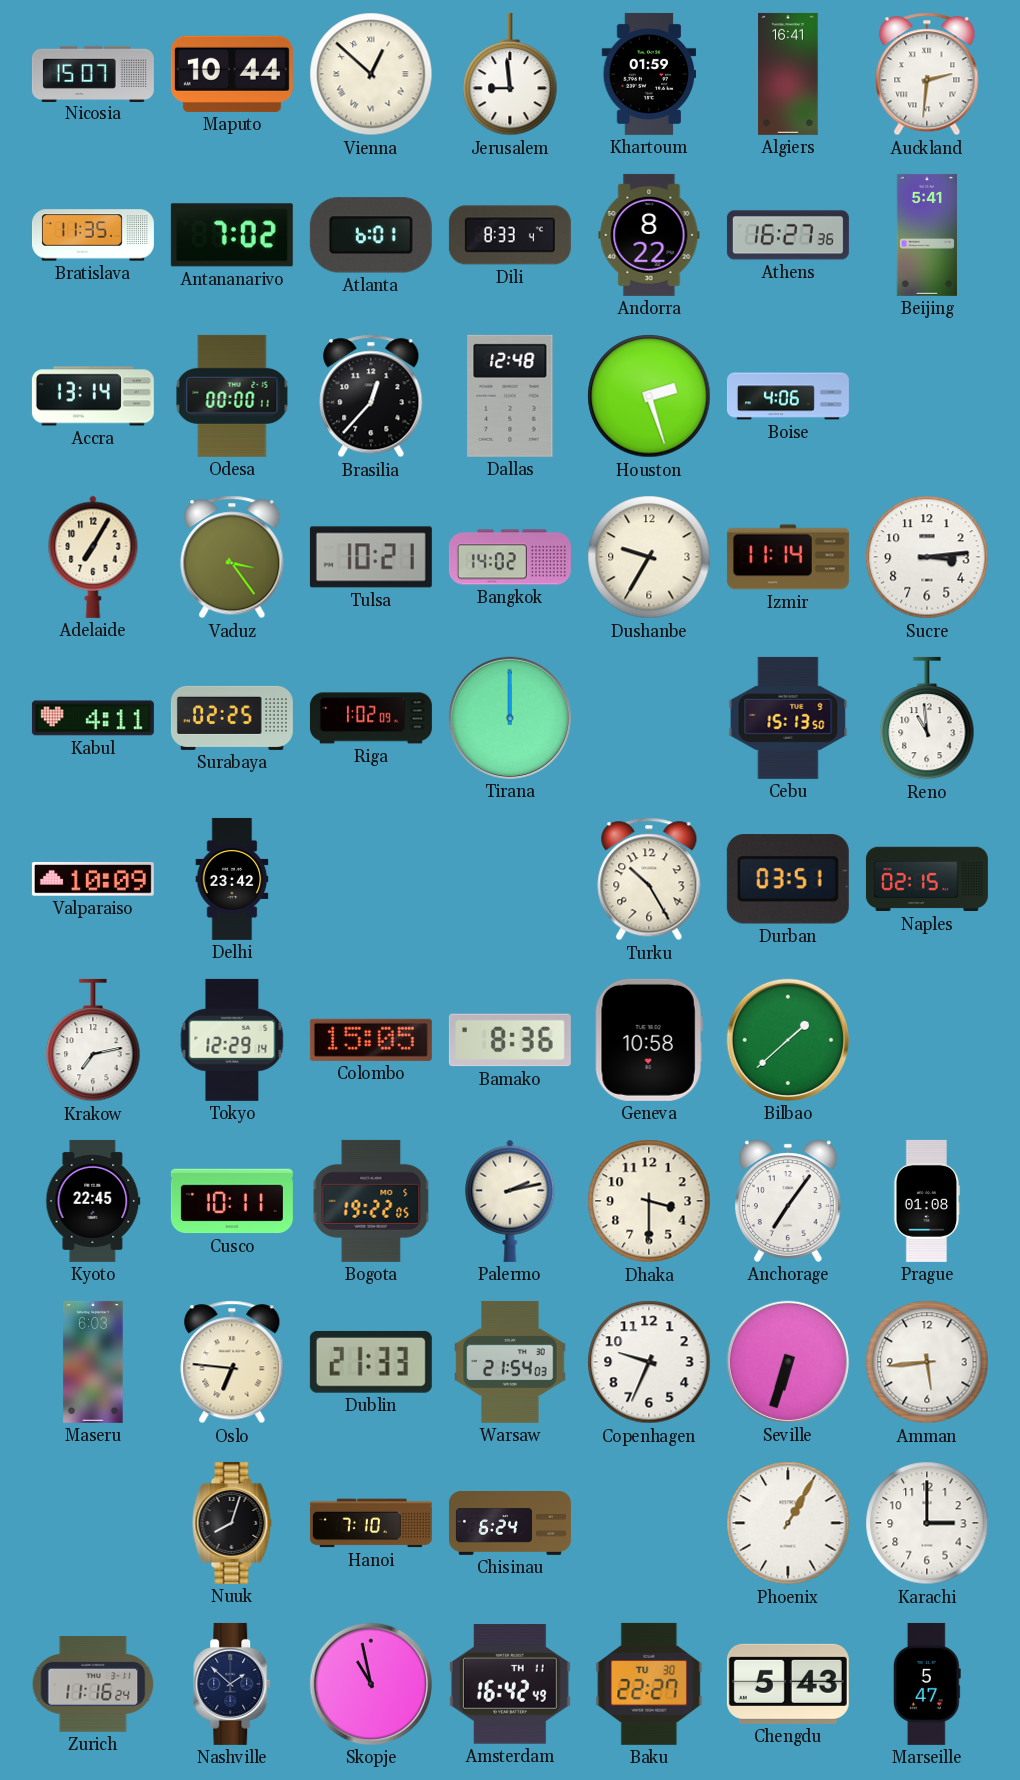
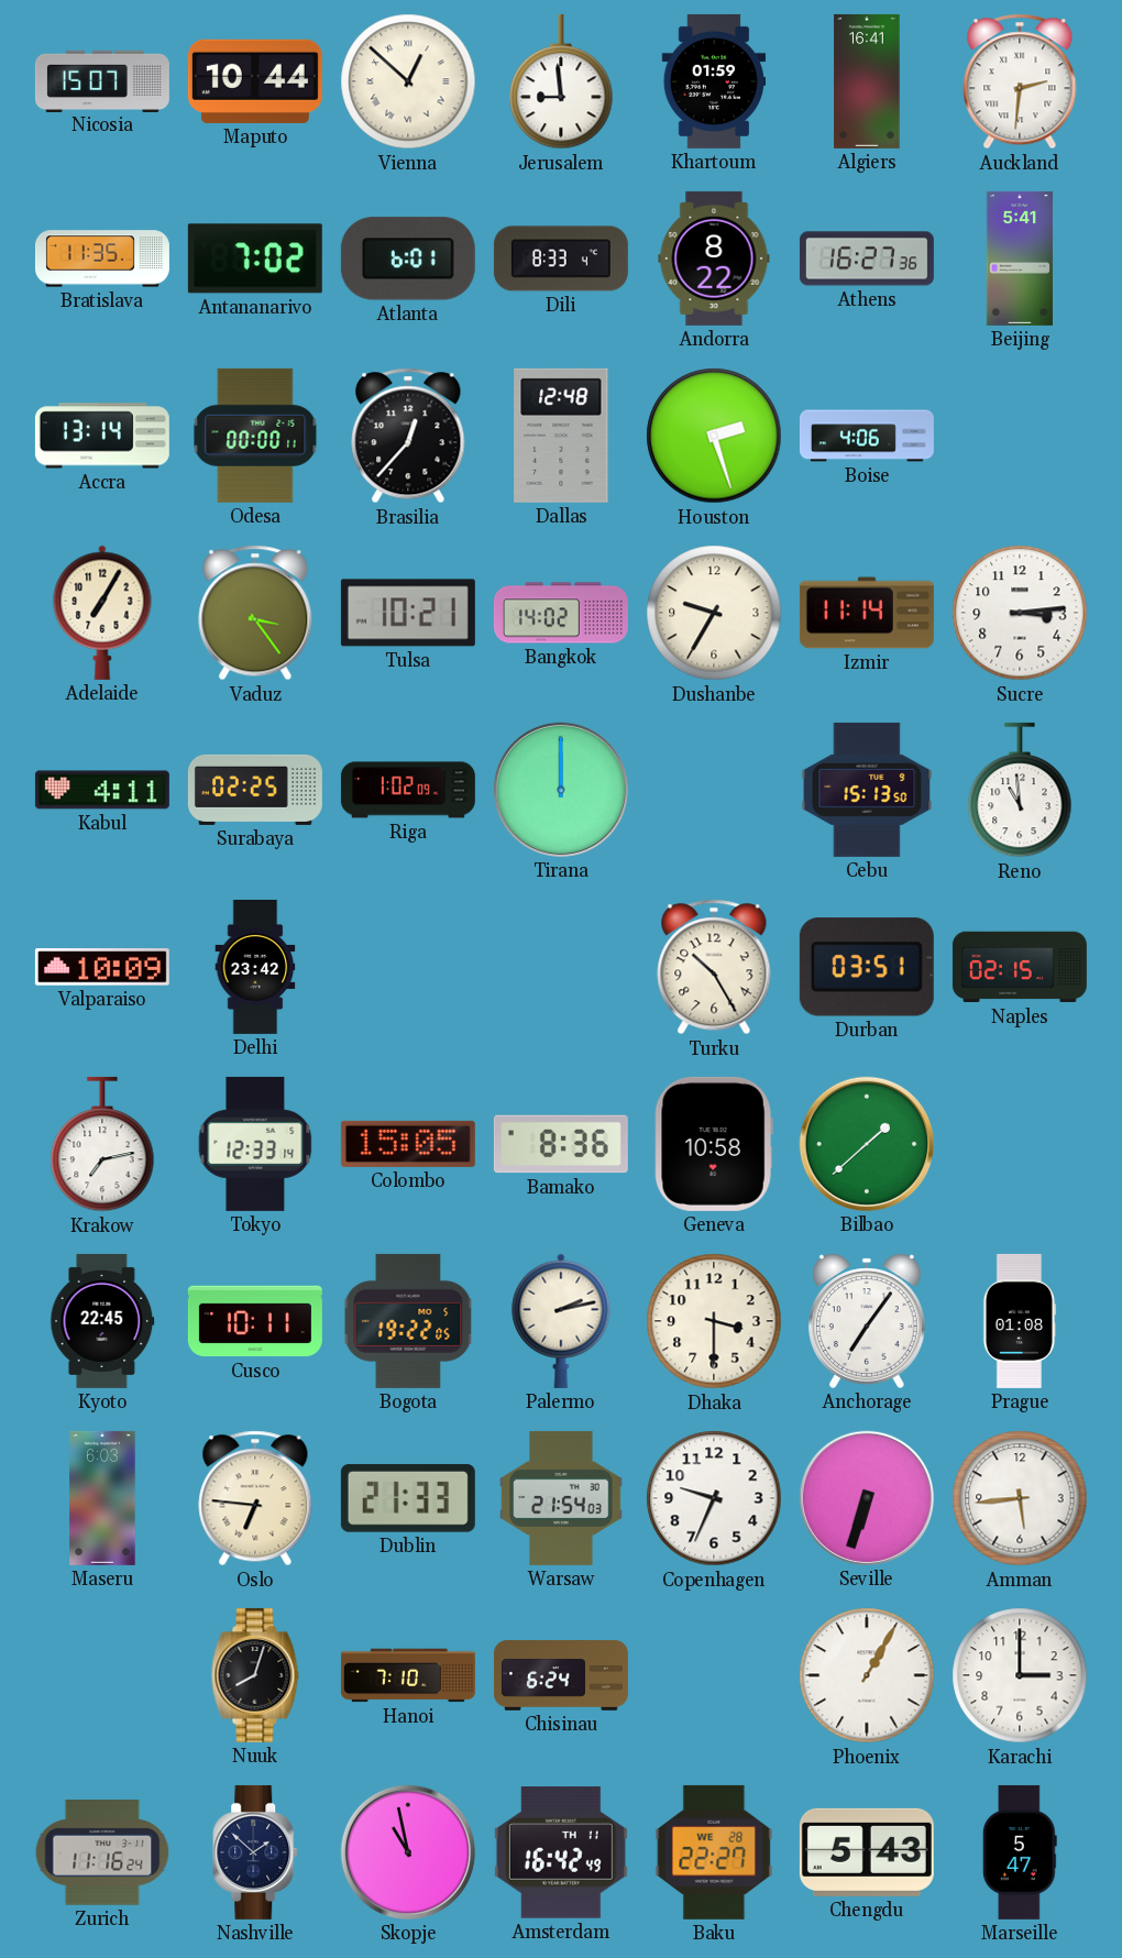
Tokyo: 12:29 -> 12:33 (255, 1144)
Baku date: TU 30 -> WE 28 (714, 1852)
